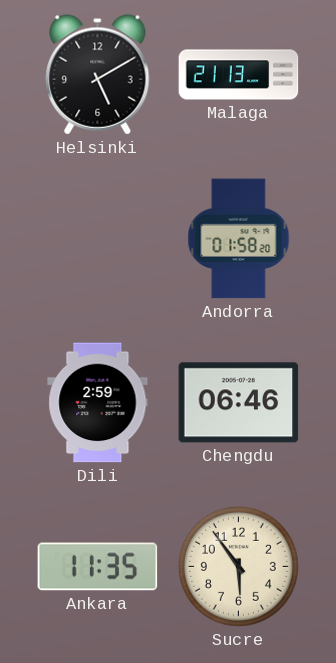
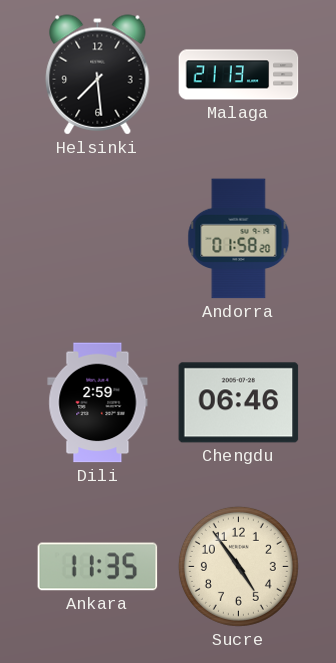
Helsinki: 5:10 -> 7:29 (98, 75)
Sucre: 5:54 -> 4:54 (238, 566)
